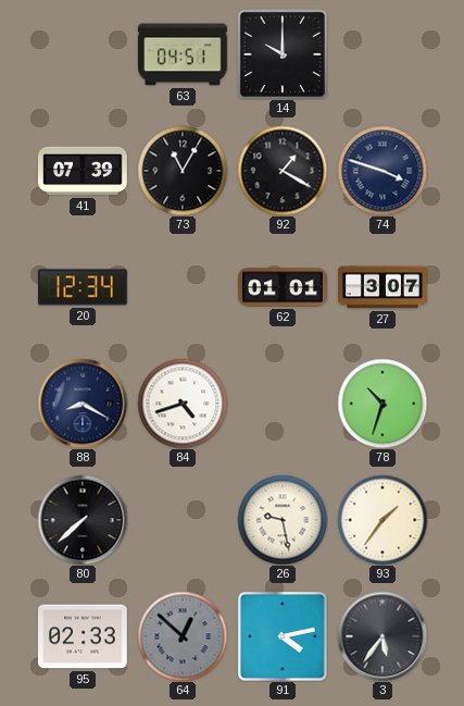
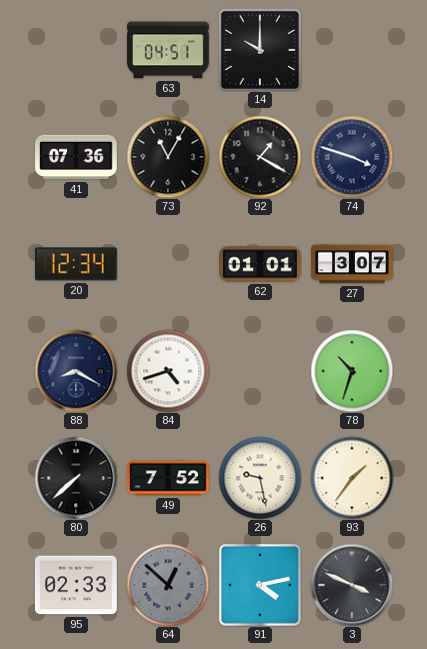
41: 07:39 -> 07:36 (77, 157)
49: none -> 7:52 (169, 478)
3: 5:36 -> 3:49 (352, 585)
